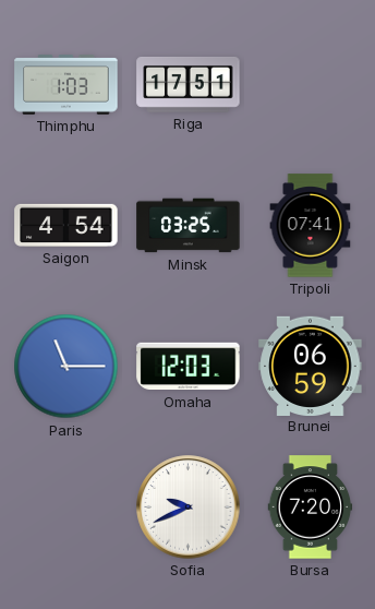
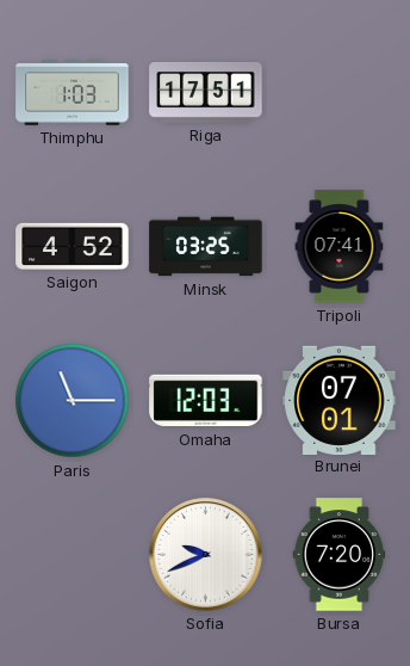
Saigon: 4:54 -> 4:52 (73, 246)
Brunei: 06:59 -> 07:01 (340, 400)
